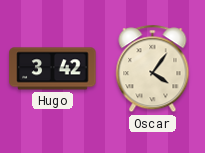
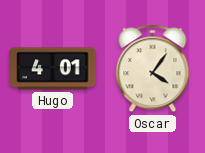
Hugo: 3:42 -> 4:01 (53, 69)
